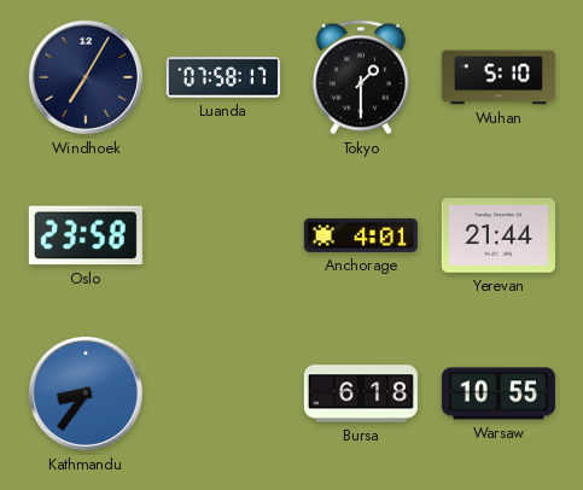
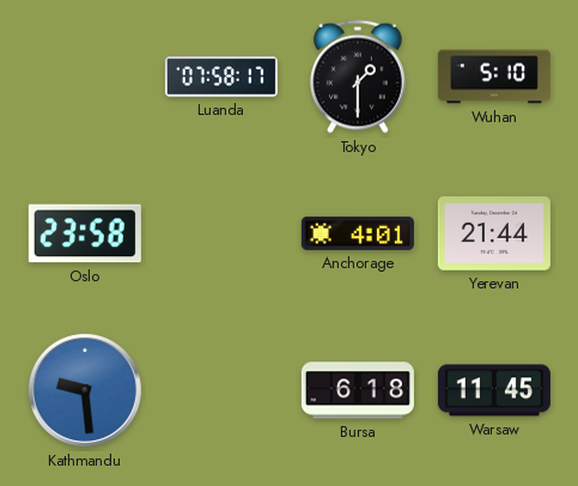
Windhoek: 7:05 -> none (86, 77)
Kathmandu: 8:36 -> 9:29 (85, 390)
Warsaw: 10:55 -> 11:45 (494, 390)
